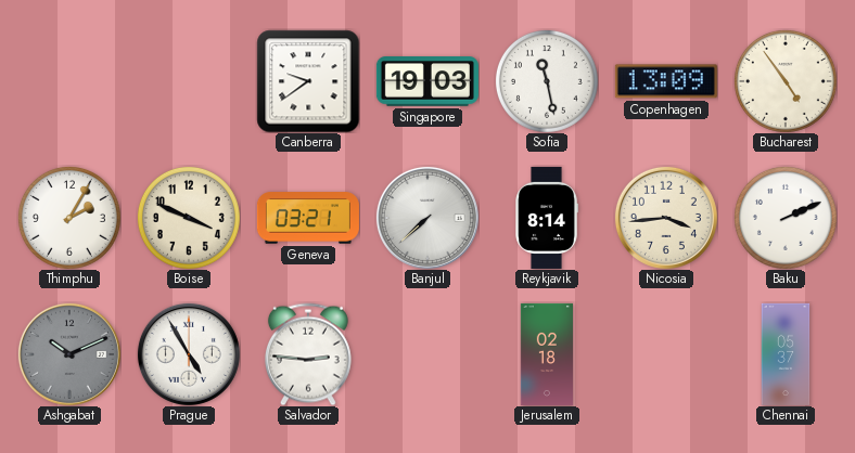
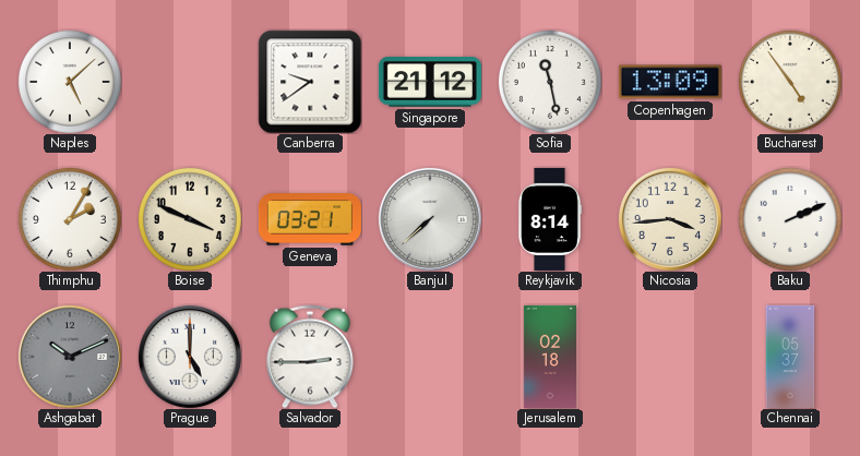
Naples: none -> 5:08 (70, 82)
Singapore: 19:03 -> 21:12 (430, 82)
Prague: 4:55 -> 5:00 (190, 357)
Salvador: 2:46 -> 2:45 (310, 357)
